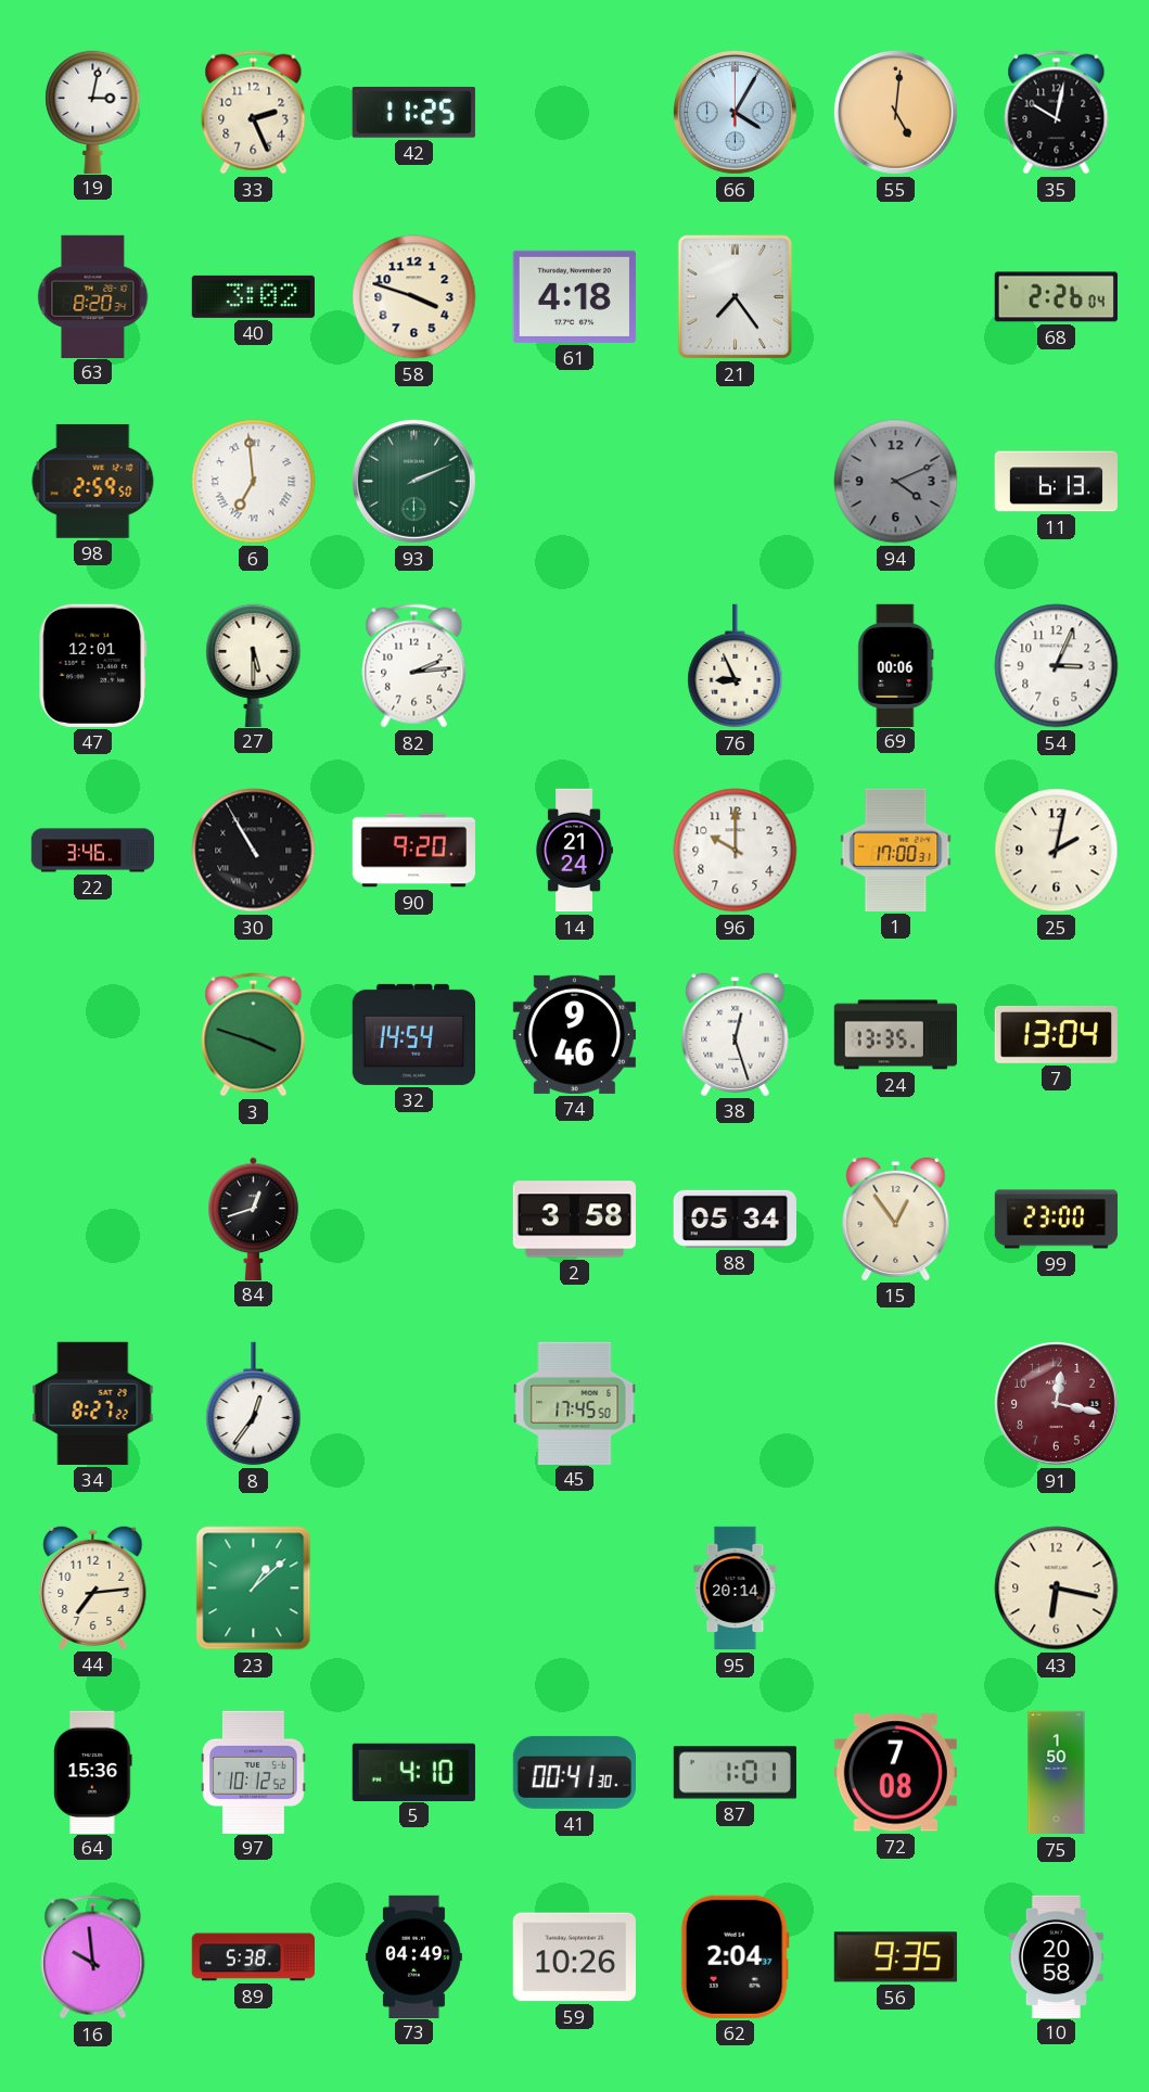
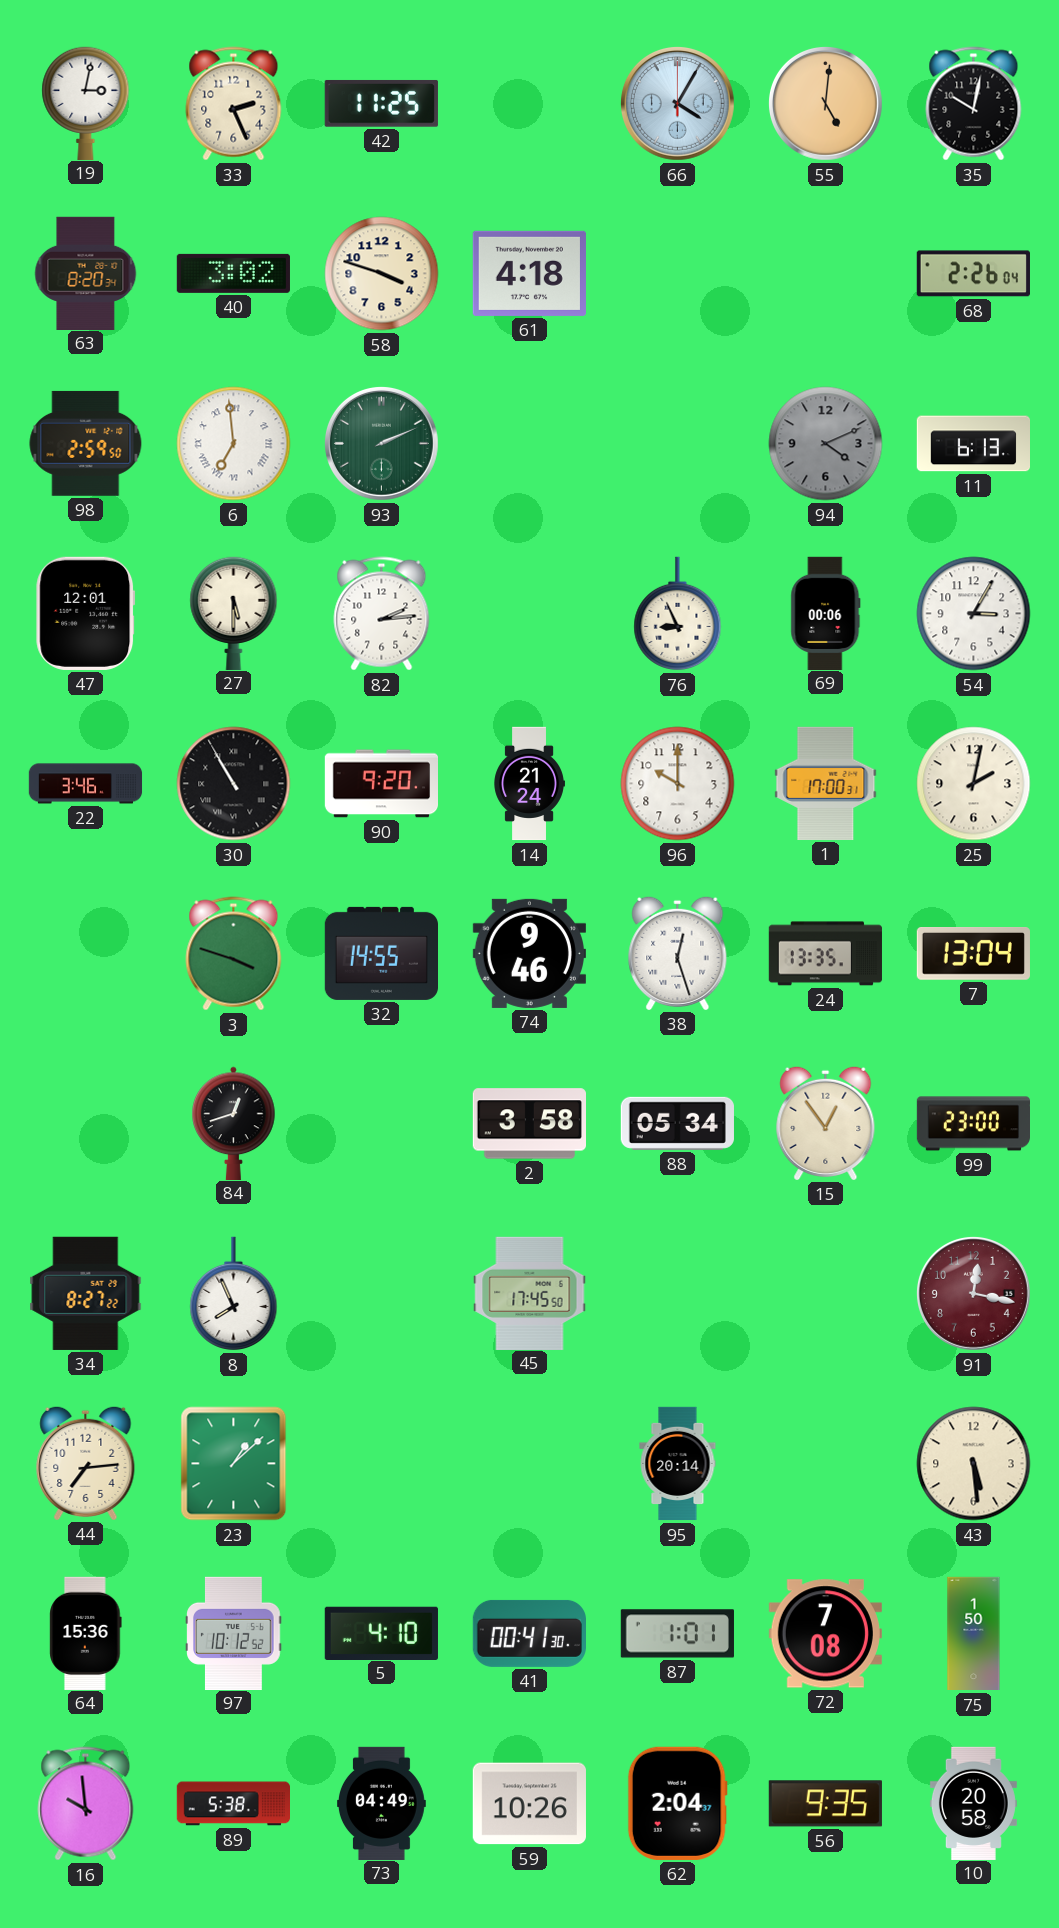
21: 7:24 -> none (736, 297)
54: 3:04 -> 3:05 (974, 614)
32: 14:54 -> 14:55 (381, 953)
8: 12:36 -> 7:56 (234, 1294)
43: 6:17 -> 5:29 (974, 1464)
